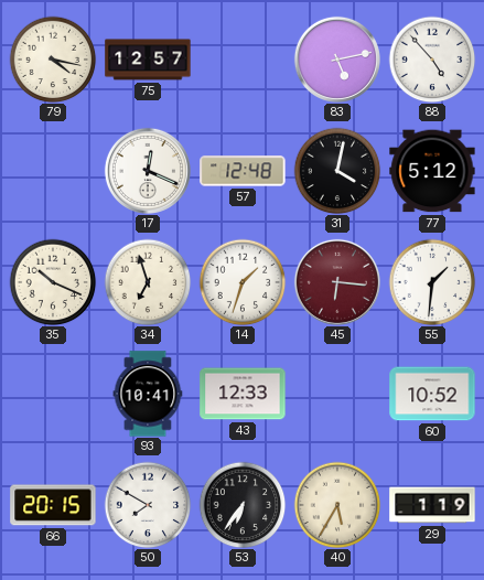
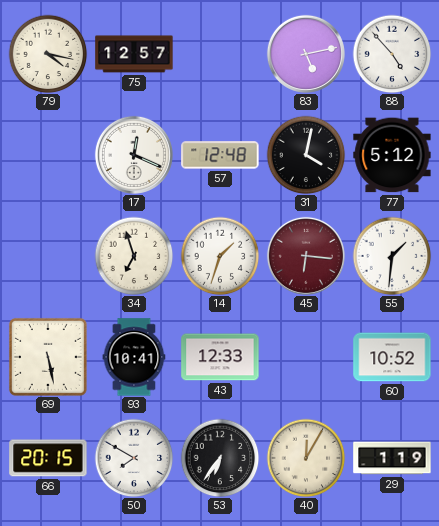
35: 10:19 -> none (53, 282)
69: none -> 5:28 (48, 357)
40: 5:35 -> 12:05 (306, 458)
